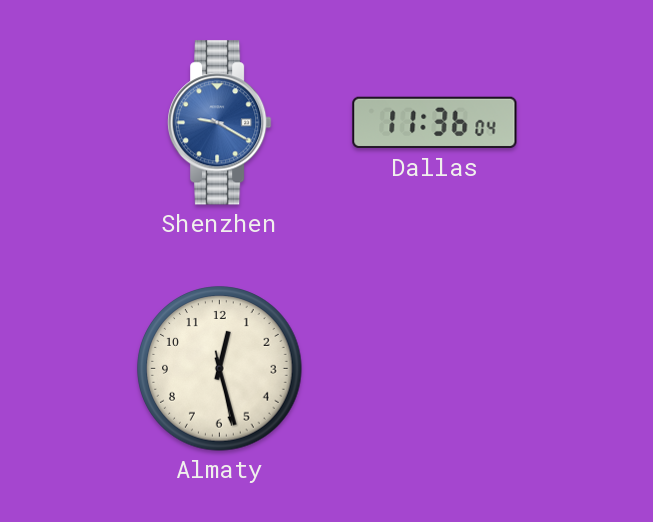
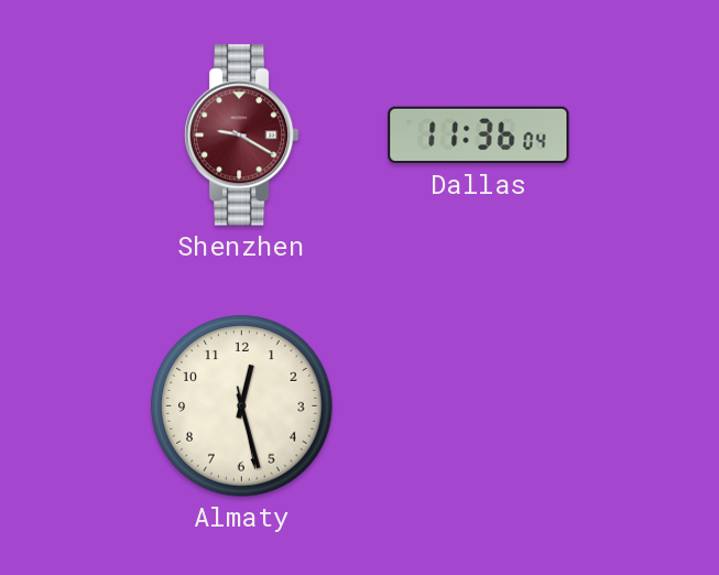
Shenzhen dial: blue -> burgundy (242, 135)
